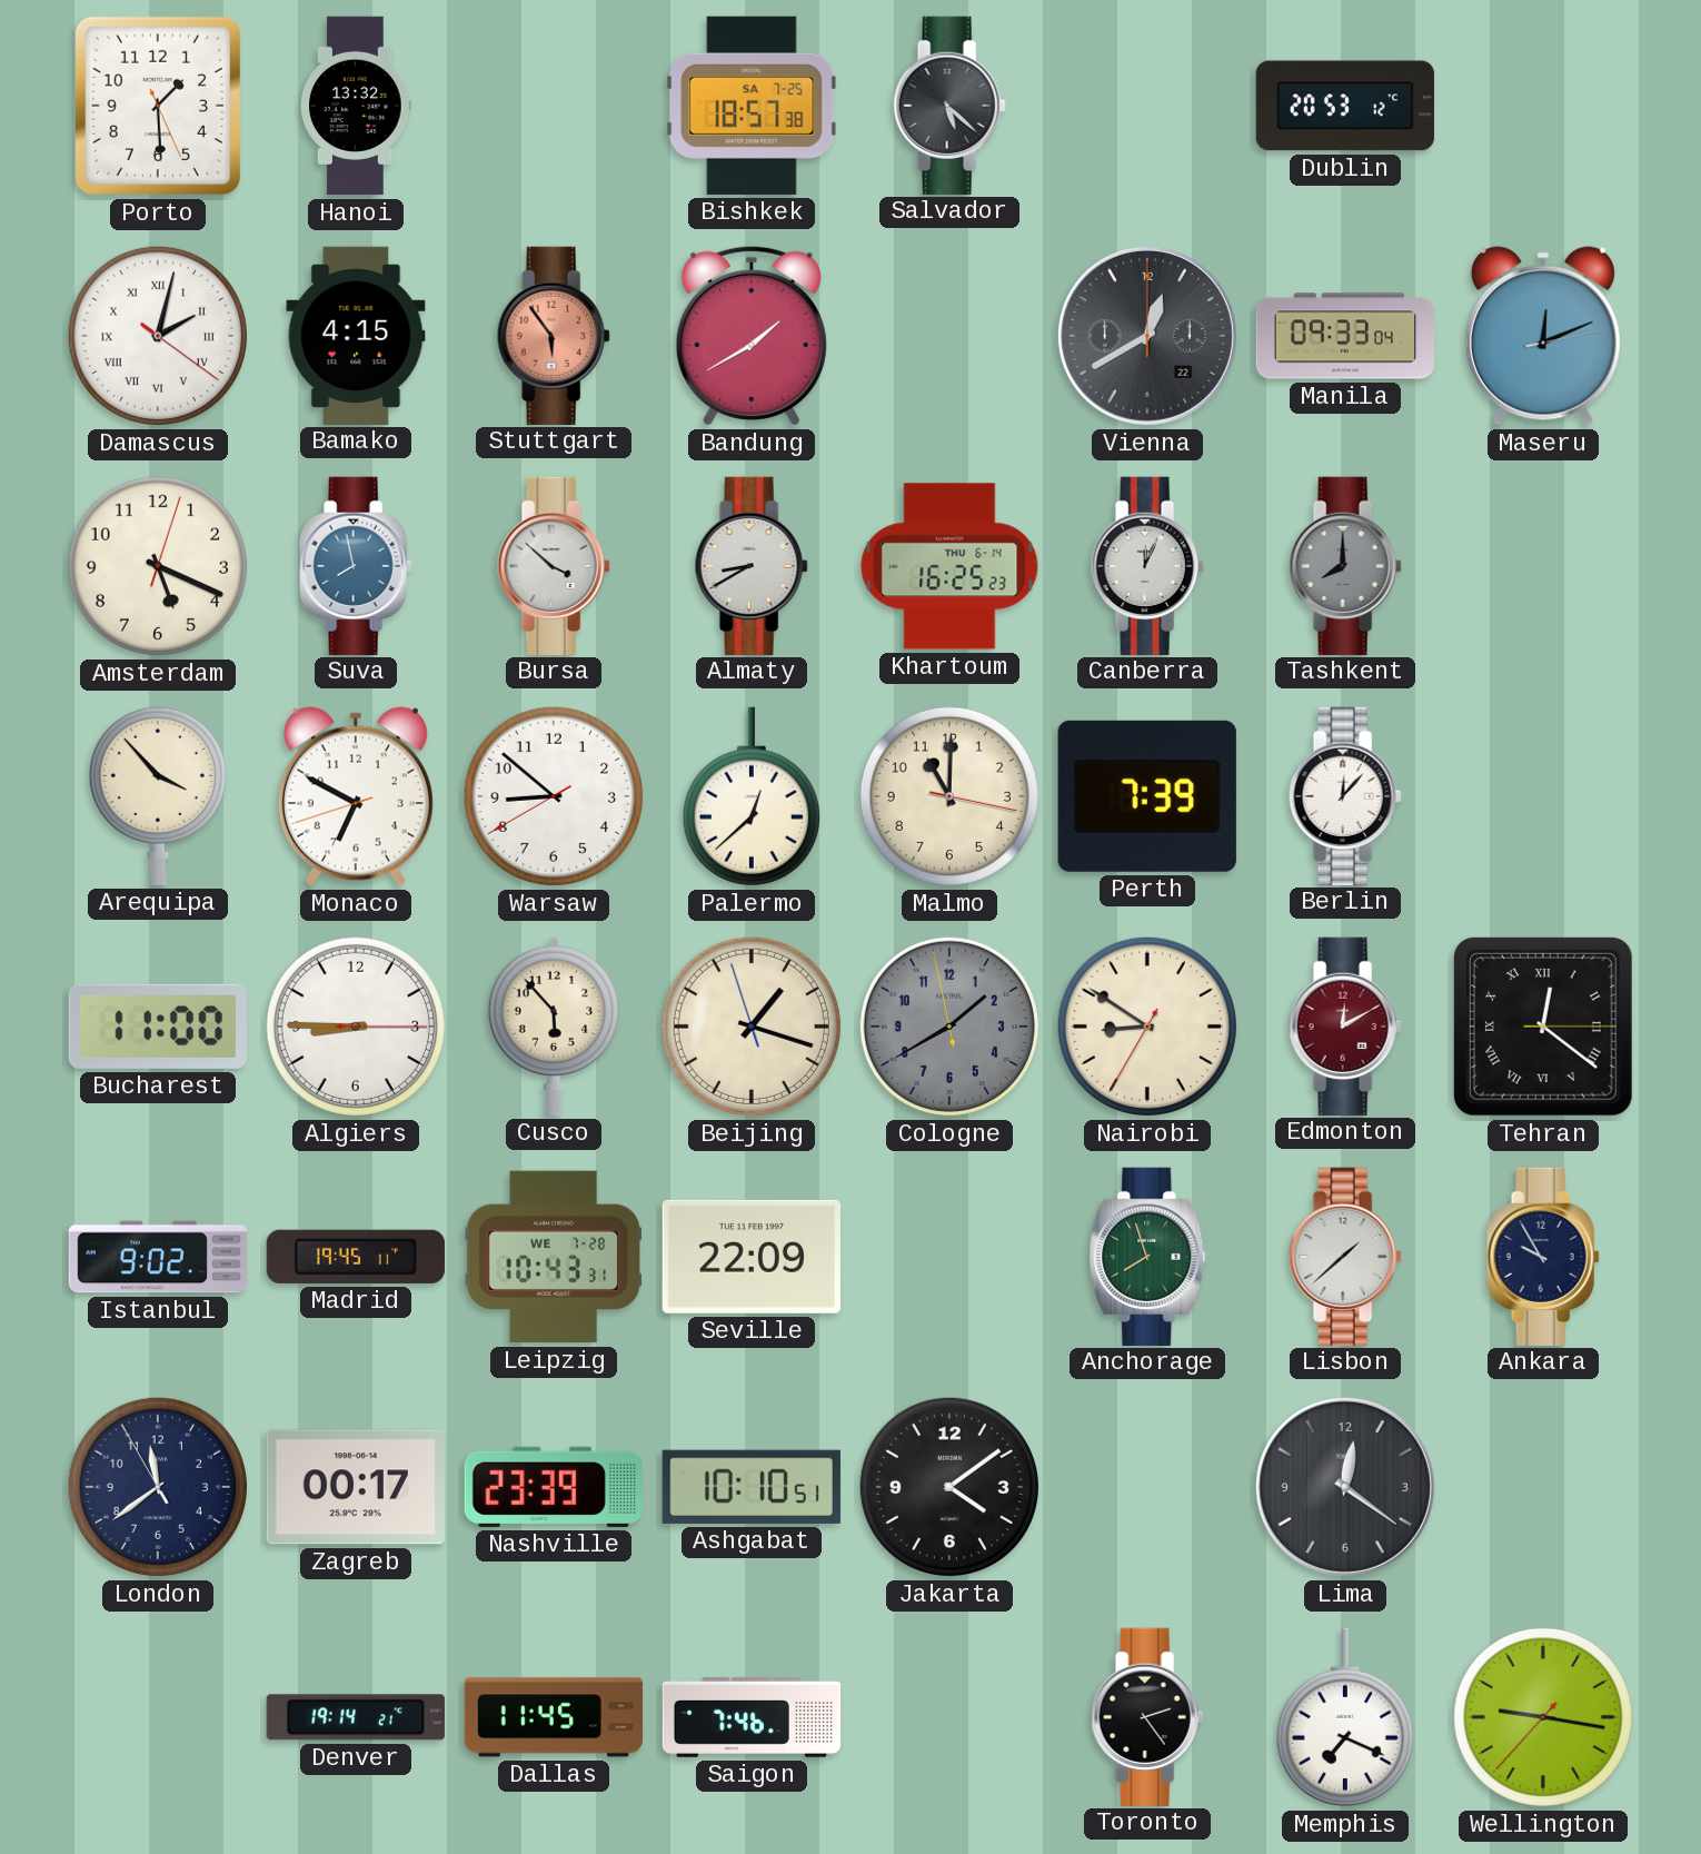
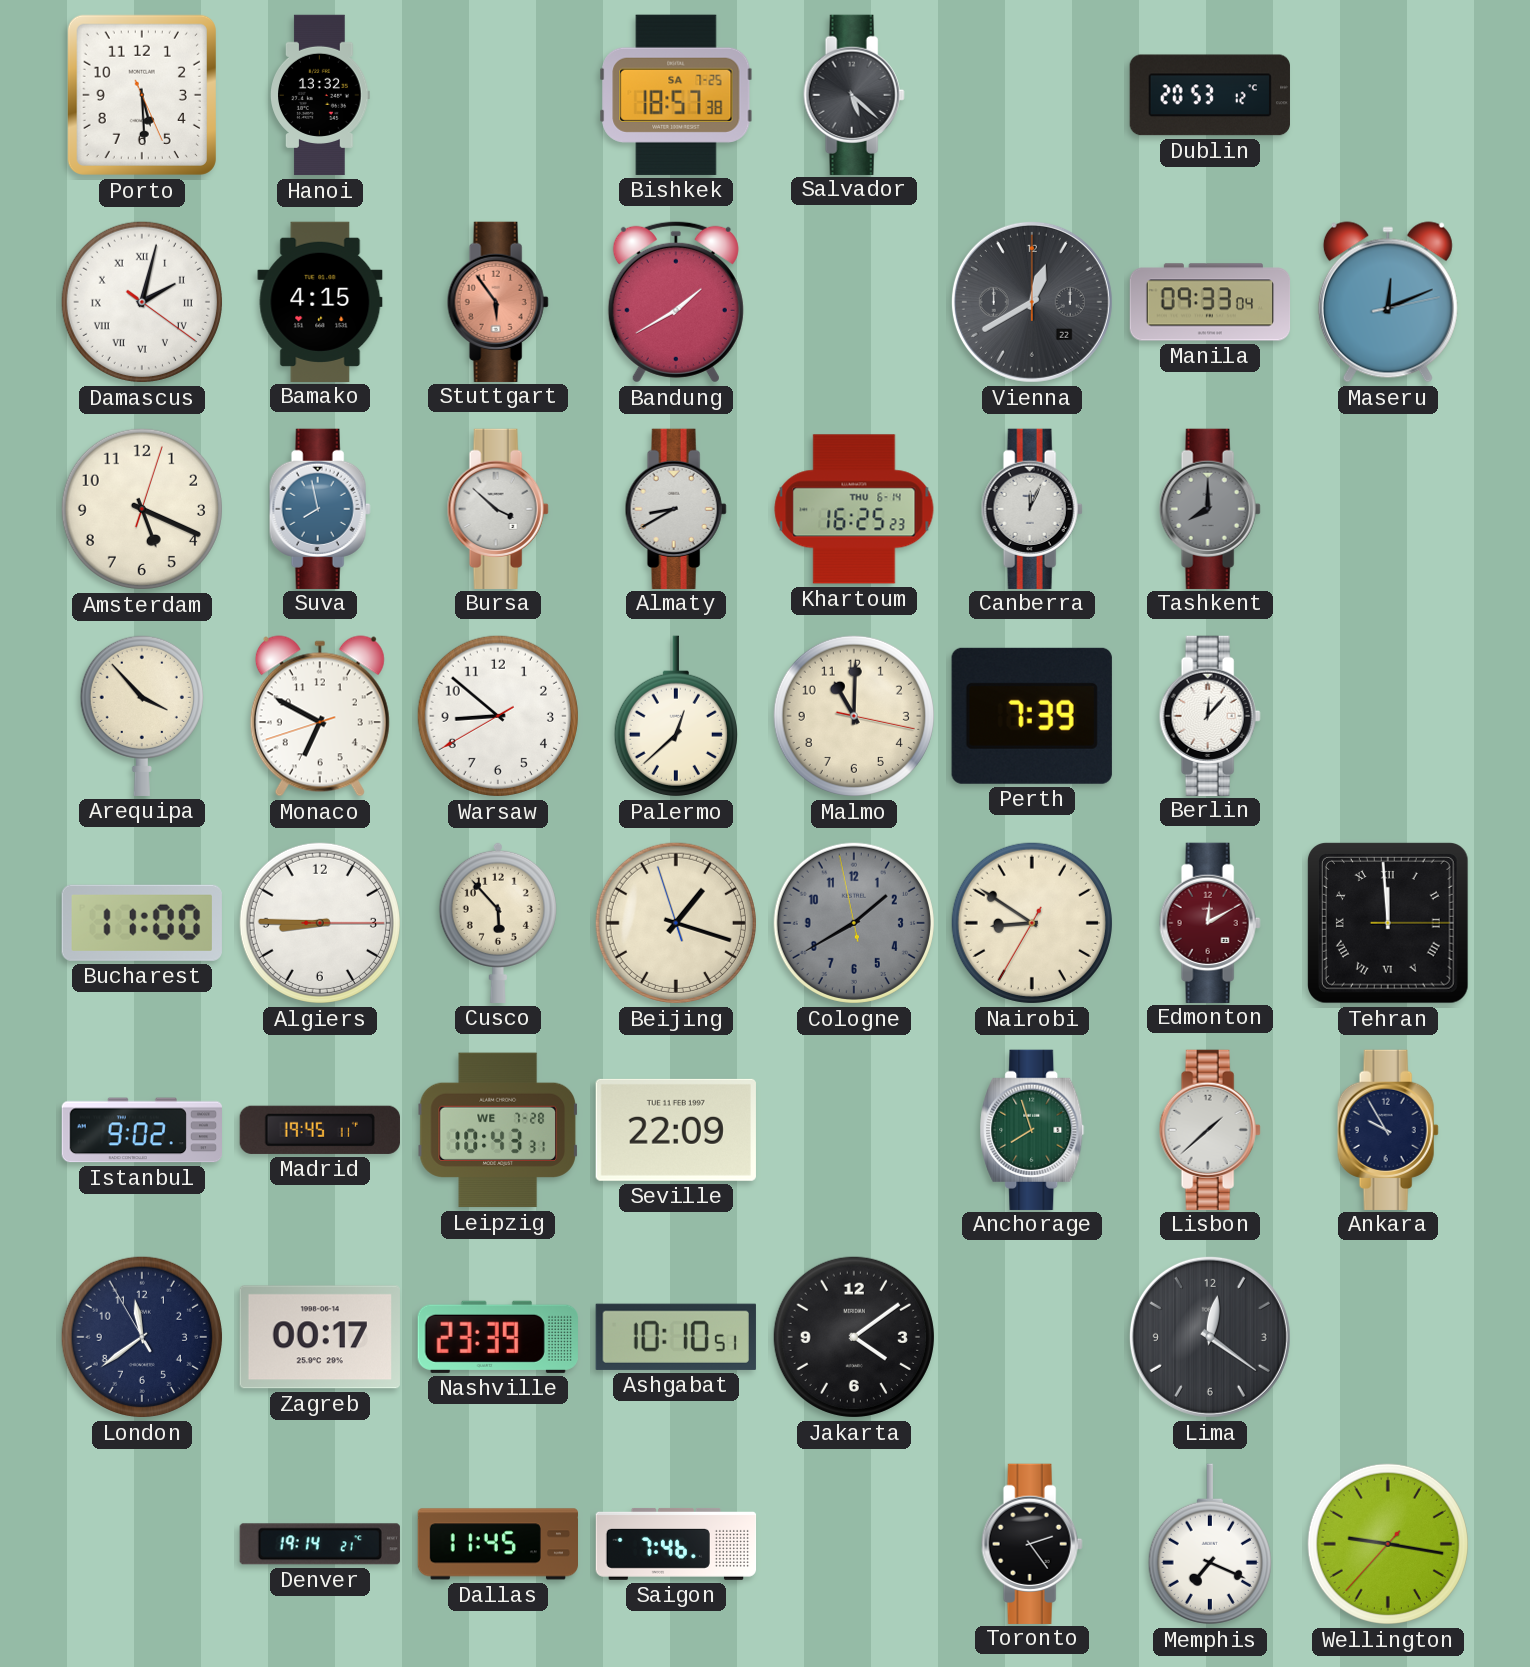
Porto: 1:29 -> 5:29 (142, 95)
Tehran: 12:21 -> 11:59 (1388, 923)
